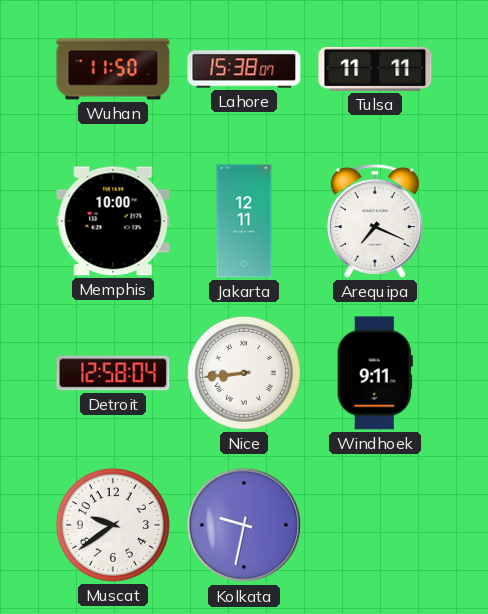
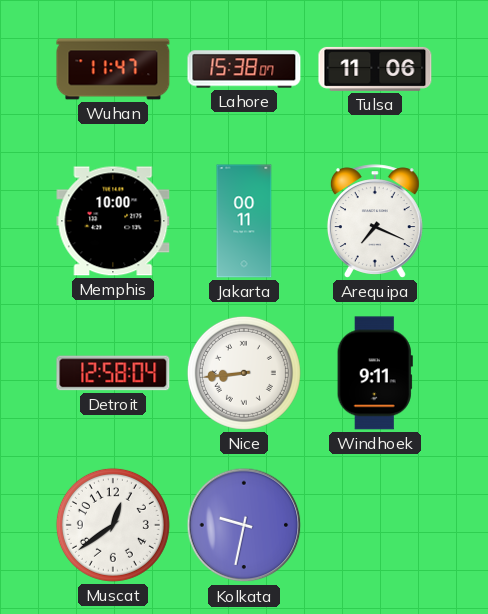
Wuhan: 11:50 -> 11:47 (113, 69)
Tulsa: 11:11 -> 11:06 (375, 69)
Jakarta: 12:11 -> 00:11 (244, 221)
Muscat: 9:39 -> 12:39 (113, 525)
